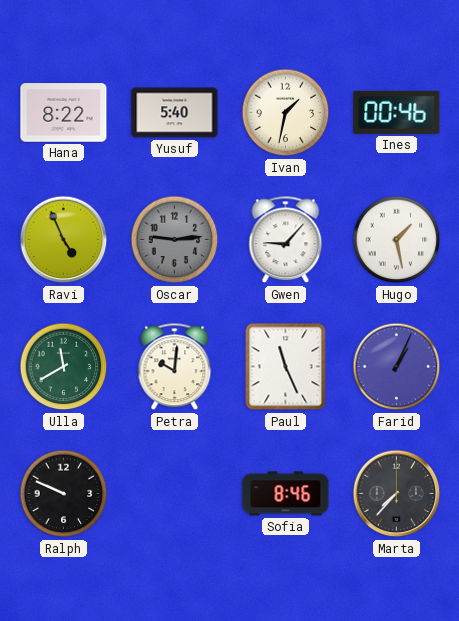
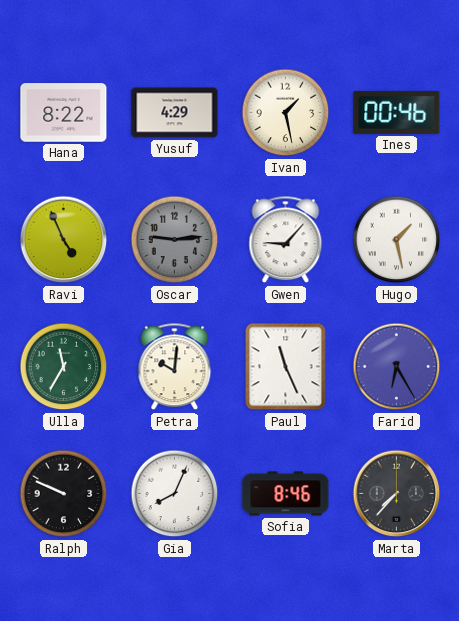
Yusuf: 5:40 -> 4:29 (175, 113)
Ivan: 1:32 -> 1:28 (286, 113)
Ulla: 11:40 -> 11:35 (64, 367)
Farid: 1:04 -> 6:25 (397, 367)
Gia: none -> 8:04 (175, 494)
